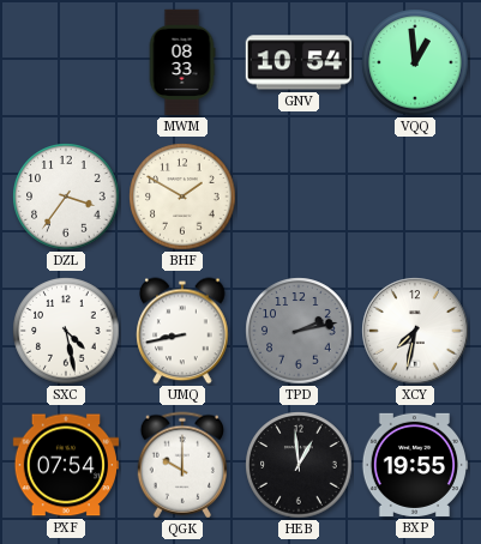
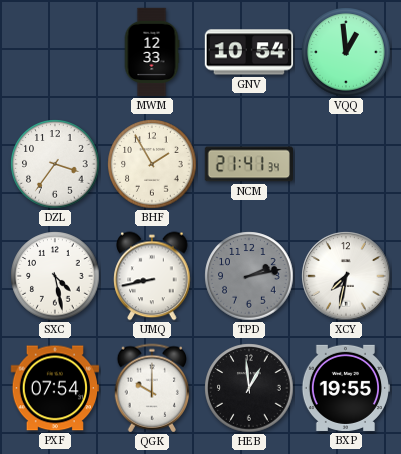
MWM: 08:33 -> 12:33 (152, 52)
BHF: 1:50 -> 1:55 (152, 164)
NCM: none -> 21:41 (248, 164)
